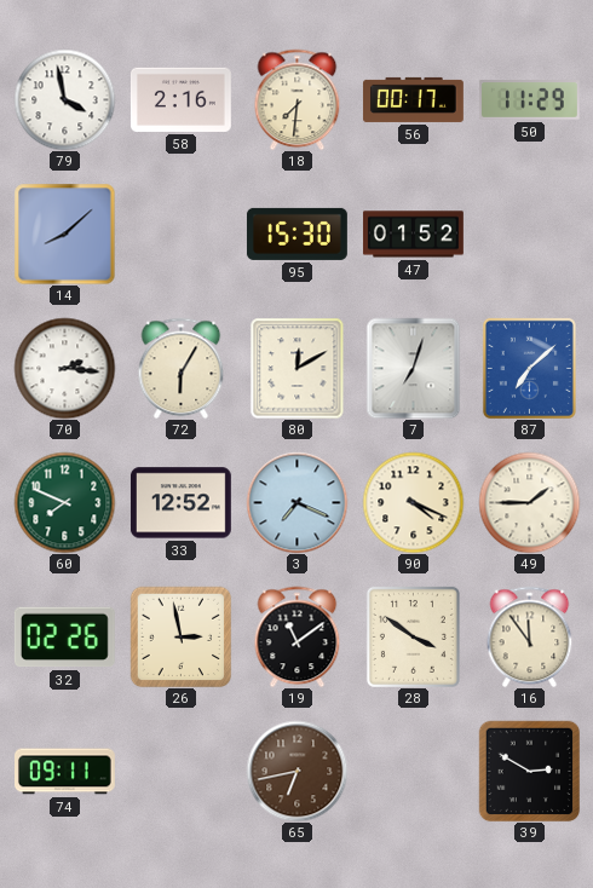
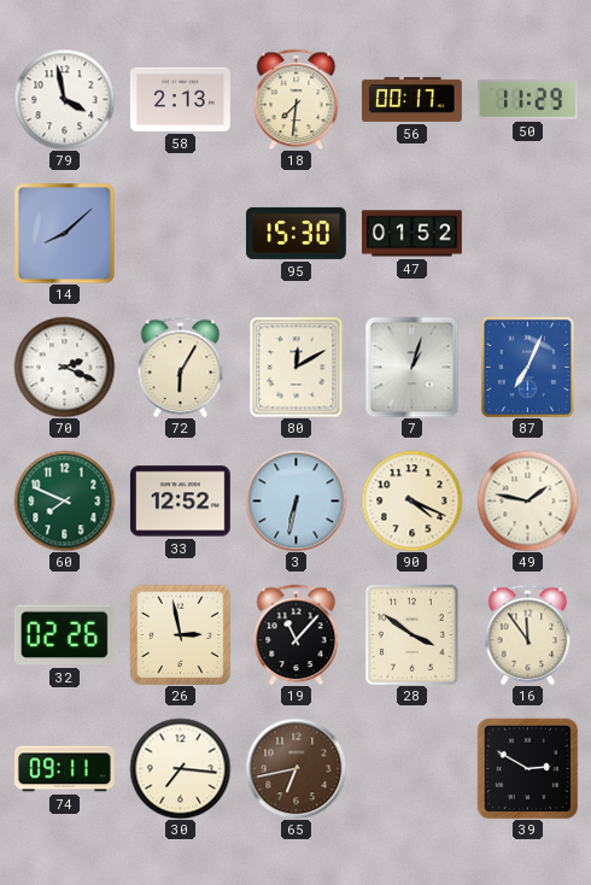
58: 2:16 -> 2:13 (180, 99)
70: 2:16 -> 2:19 (64, 367)
7: 7:03 -> 1:03 (412, 367)
87: 7:08 -> 7:04 (527, 367)
3: 7:19 -> 6:32 (295, 500)
49: 1:45 -> 1:47 (527, 500)
19: 11:09 -> 11:07 (297, 634)
30: none -> 7:16 (180, 768)
